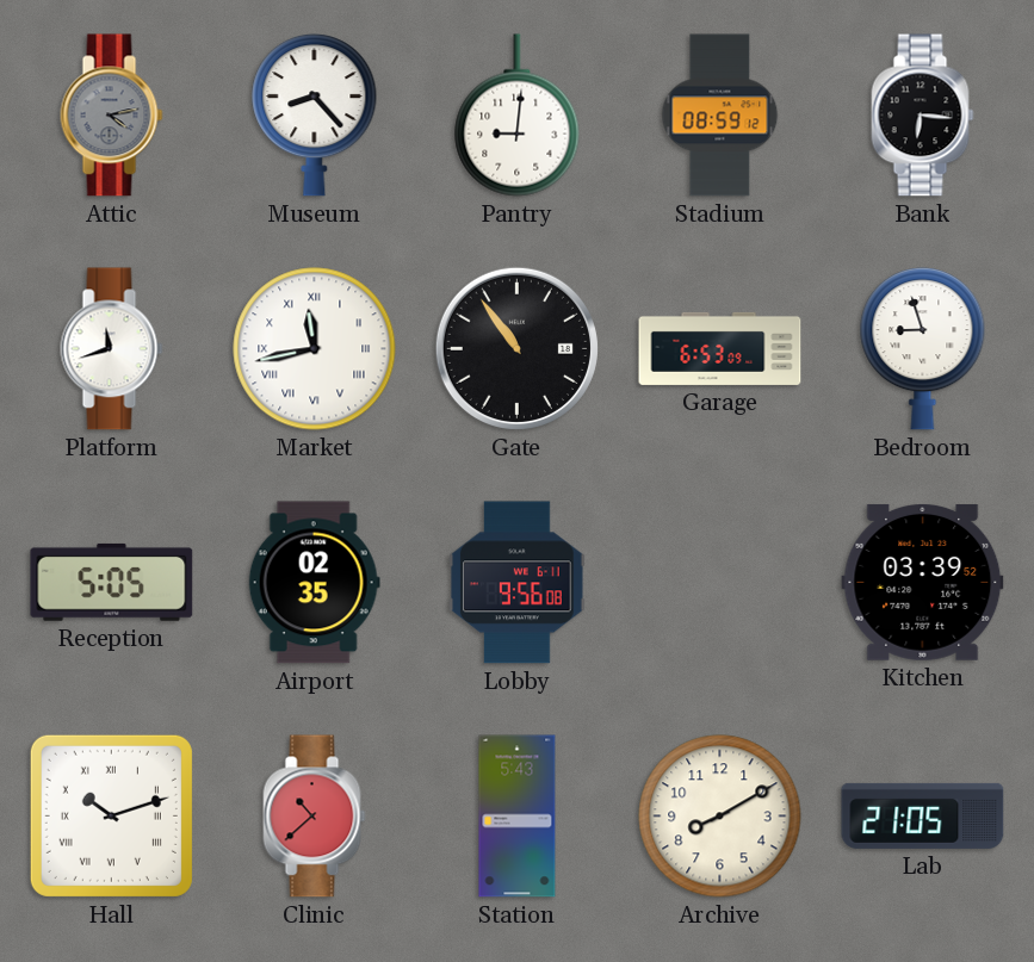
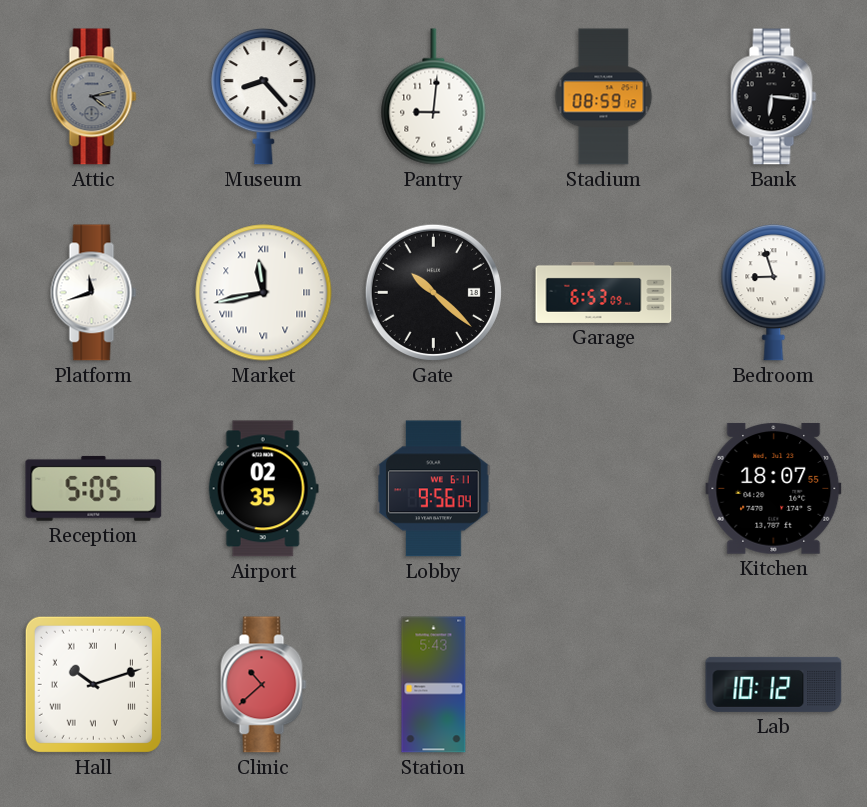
Gate: 10:54 -> 10:22 (433, 292)
Lobby: 9:56:08 -> 9:56:04 (434, 489)
Kitchen: 03:39 -> 18:07 (774, 489)
Archive: 8:10 -> none (720, 817)
Lab: 21:05 -> 10:12 (774, 684)
